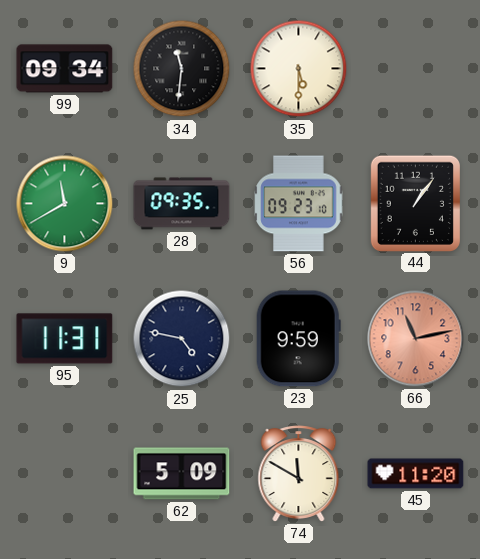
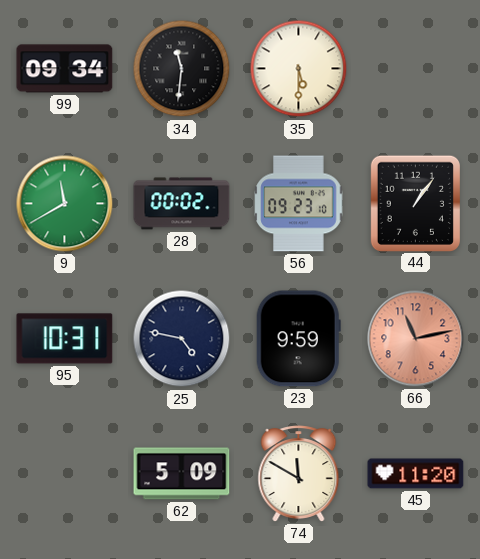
28: 09:35 -> 00:02 (182, 204)
95: 11:31 -> 10:31 (65, 339)
